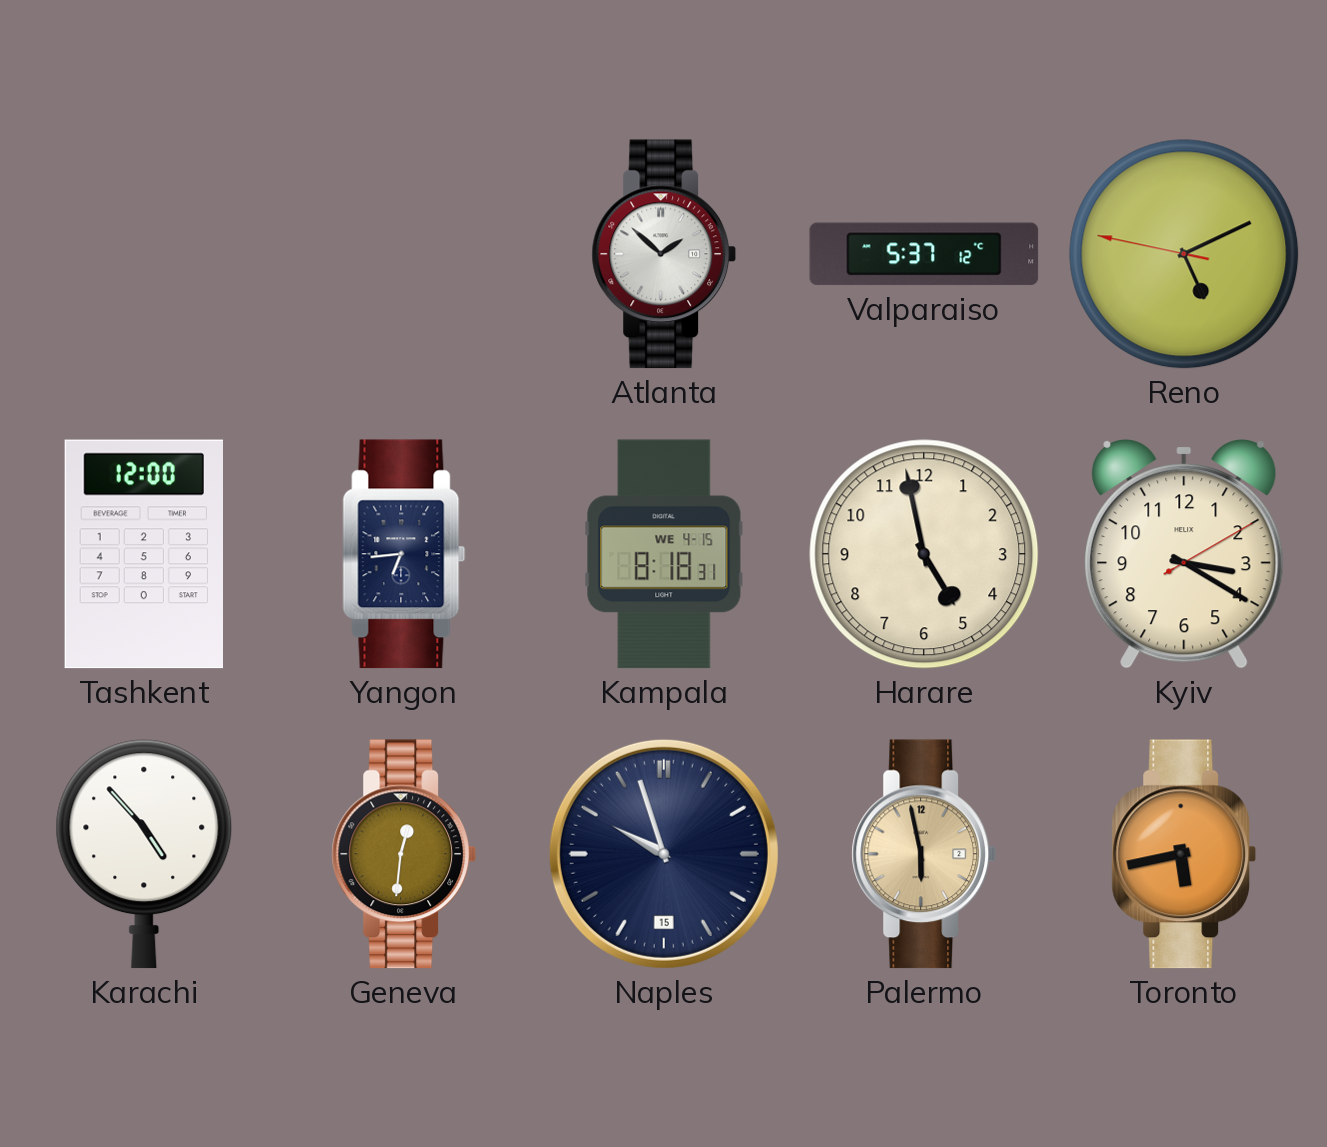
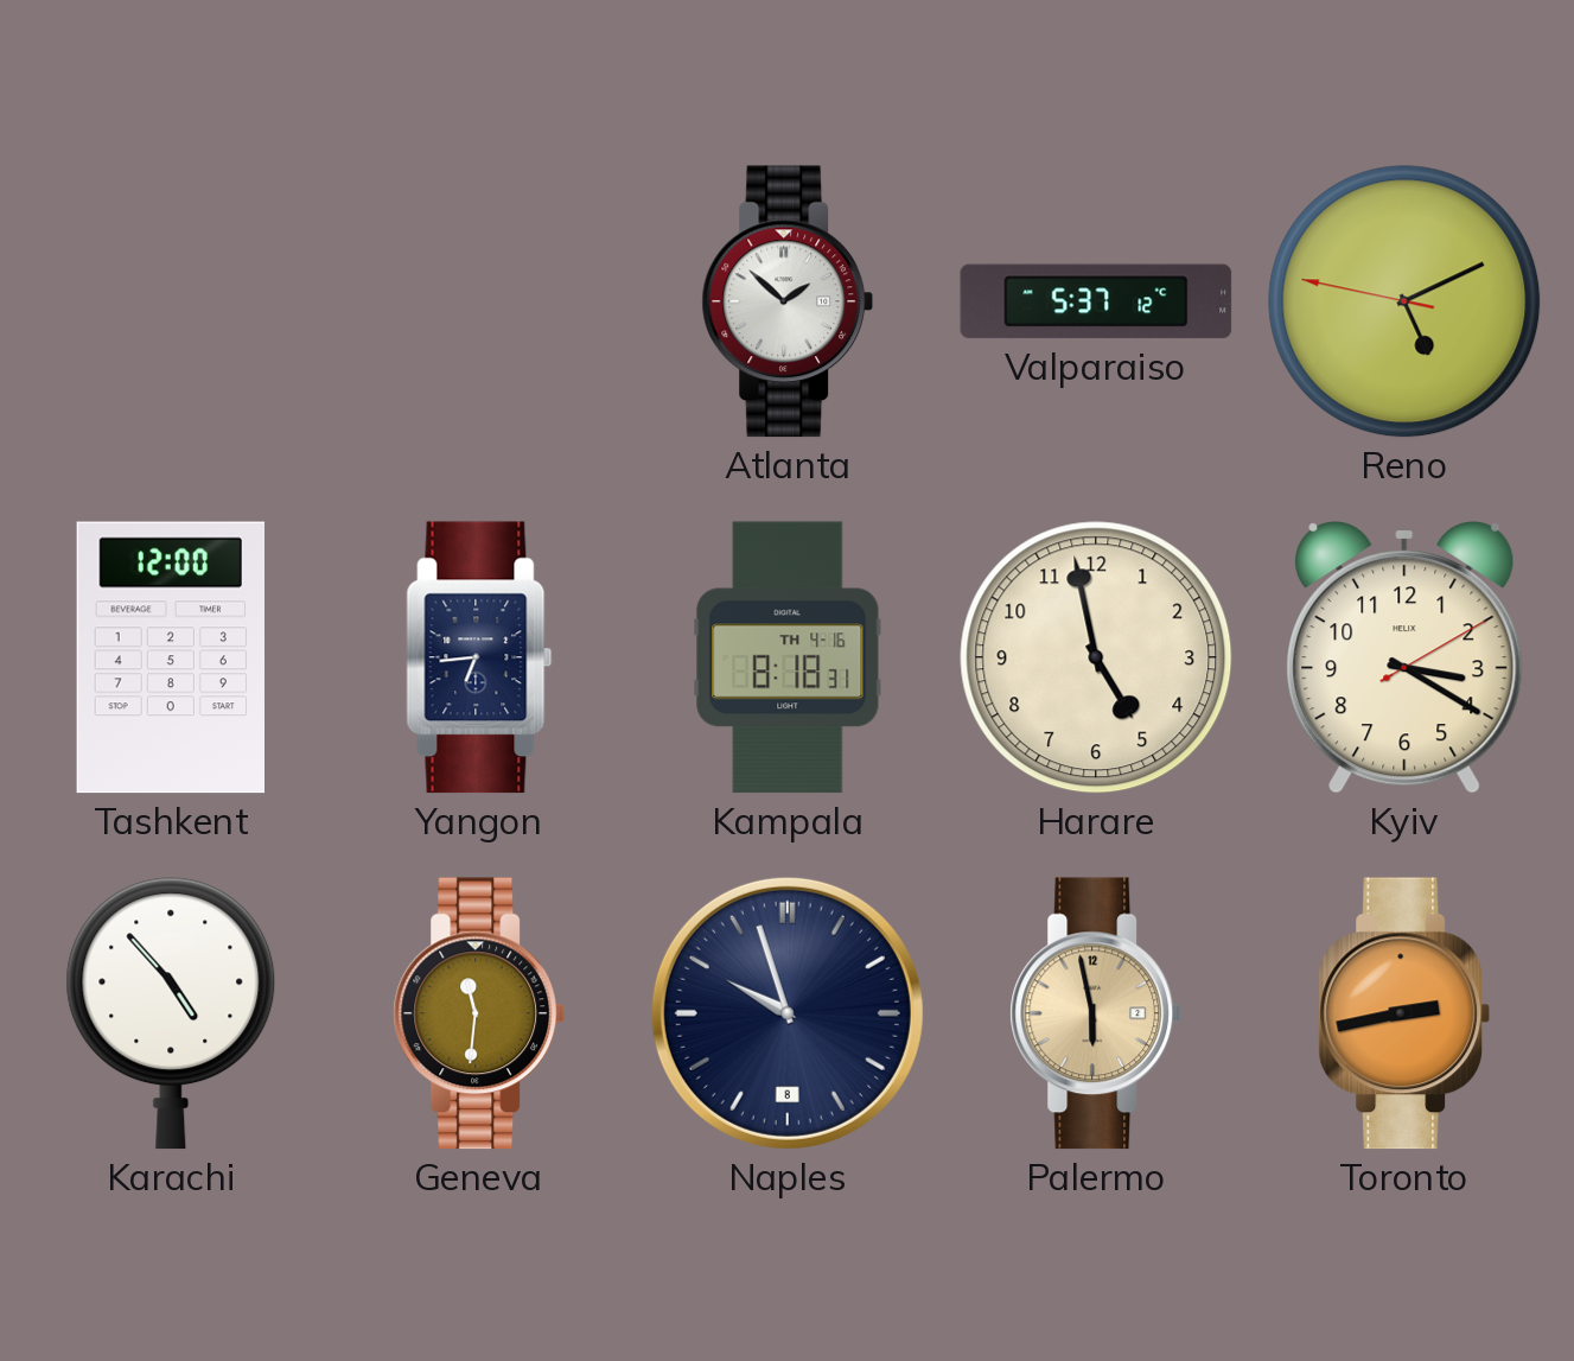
Kampala date: WE 4-15 -> TH 4-16 (788, 657)
Geneva: 12:31 -> 11:31 (479, 1013)
Naples date: 15 -> 8 (788, 1013)
Toronto: 5:43 -> 2:43 (1404, 1013)
